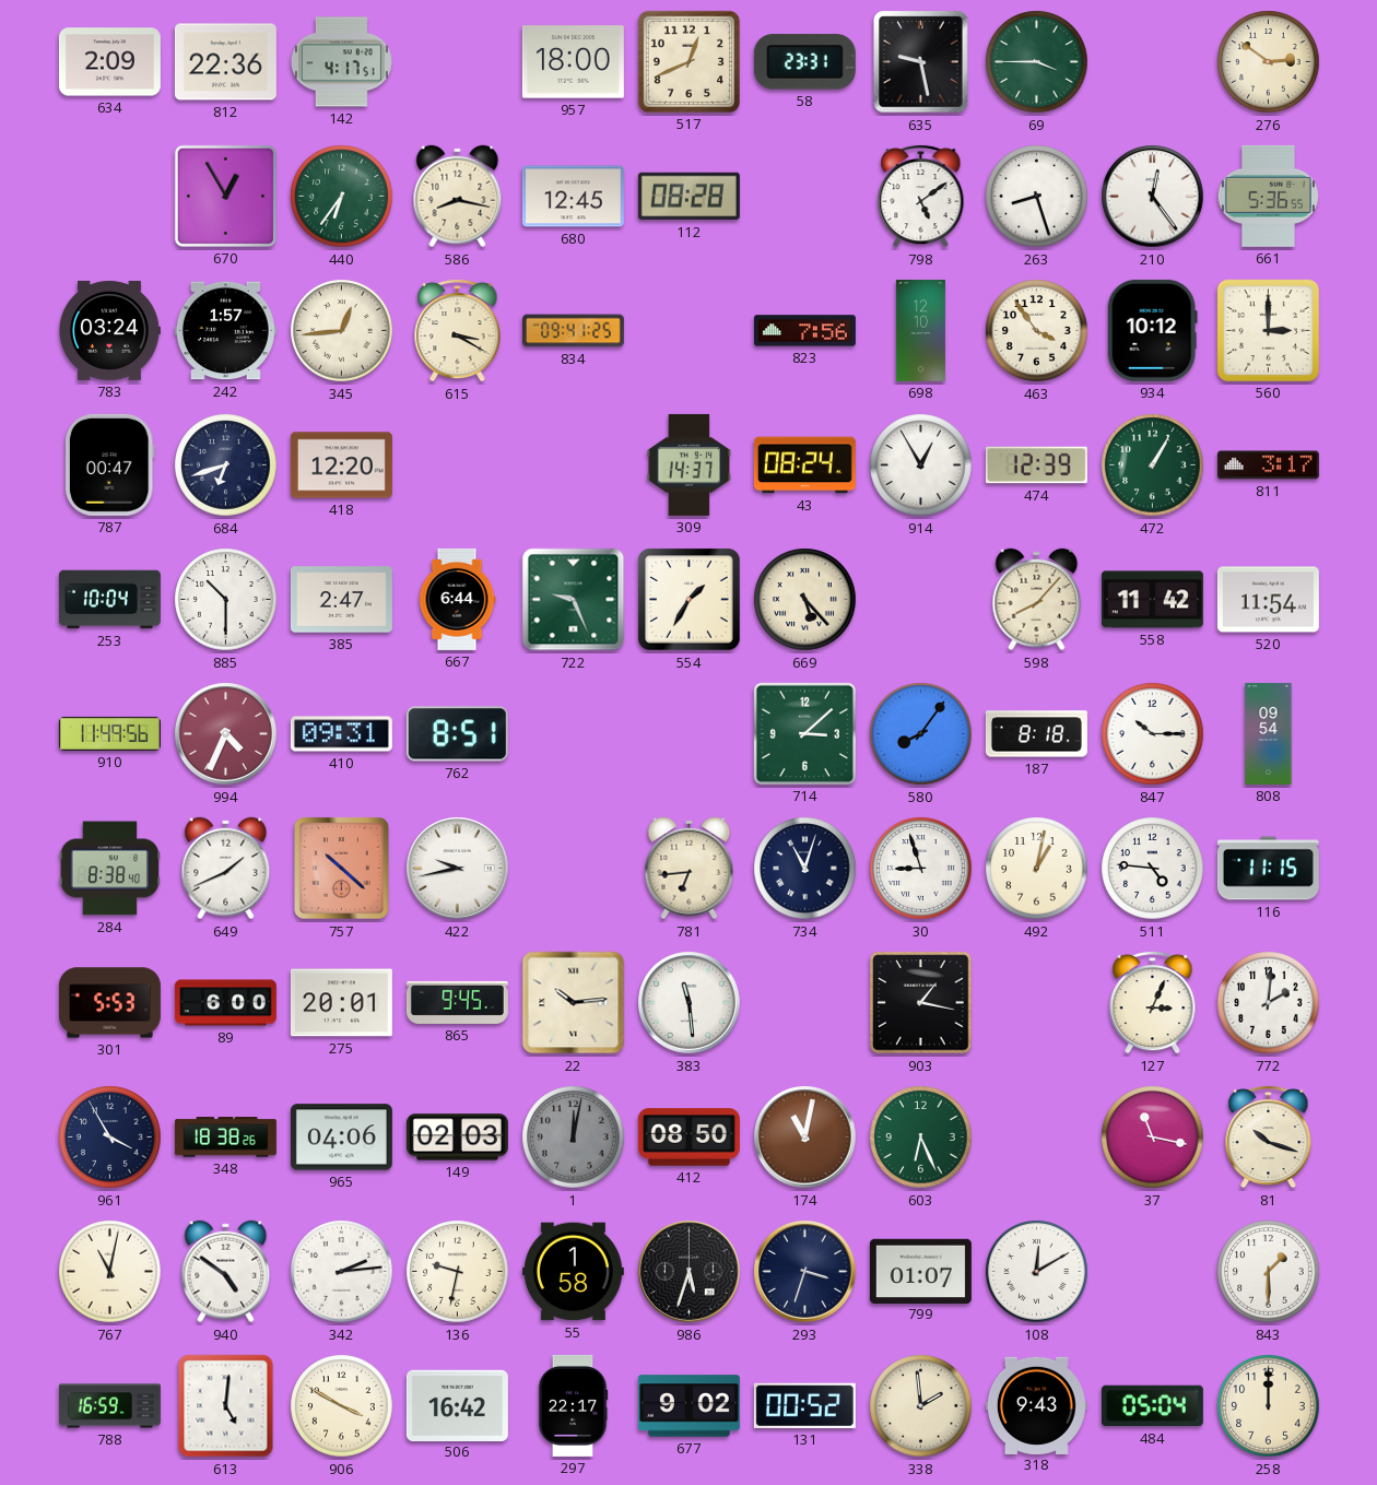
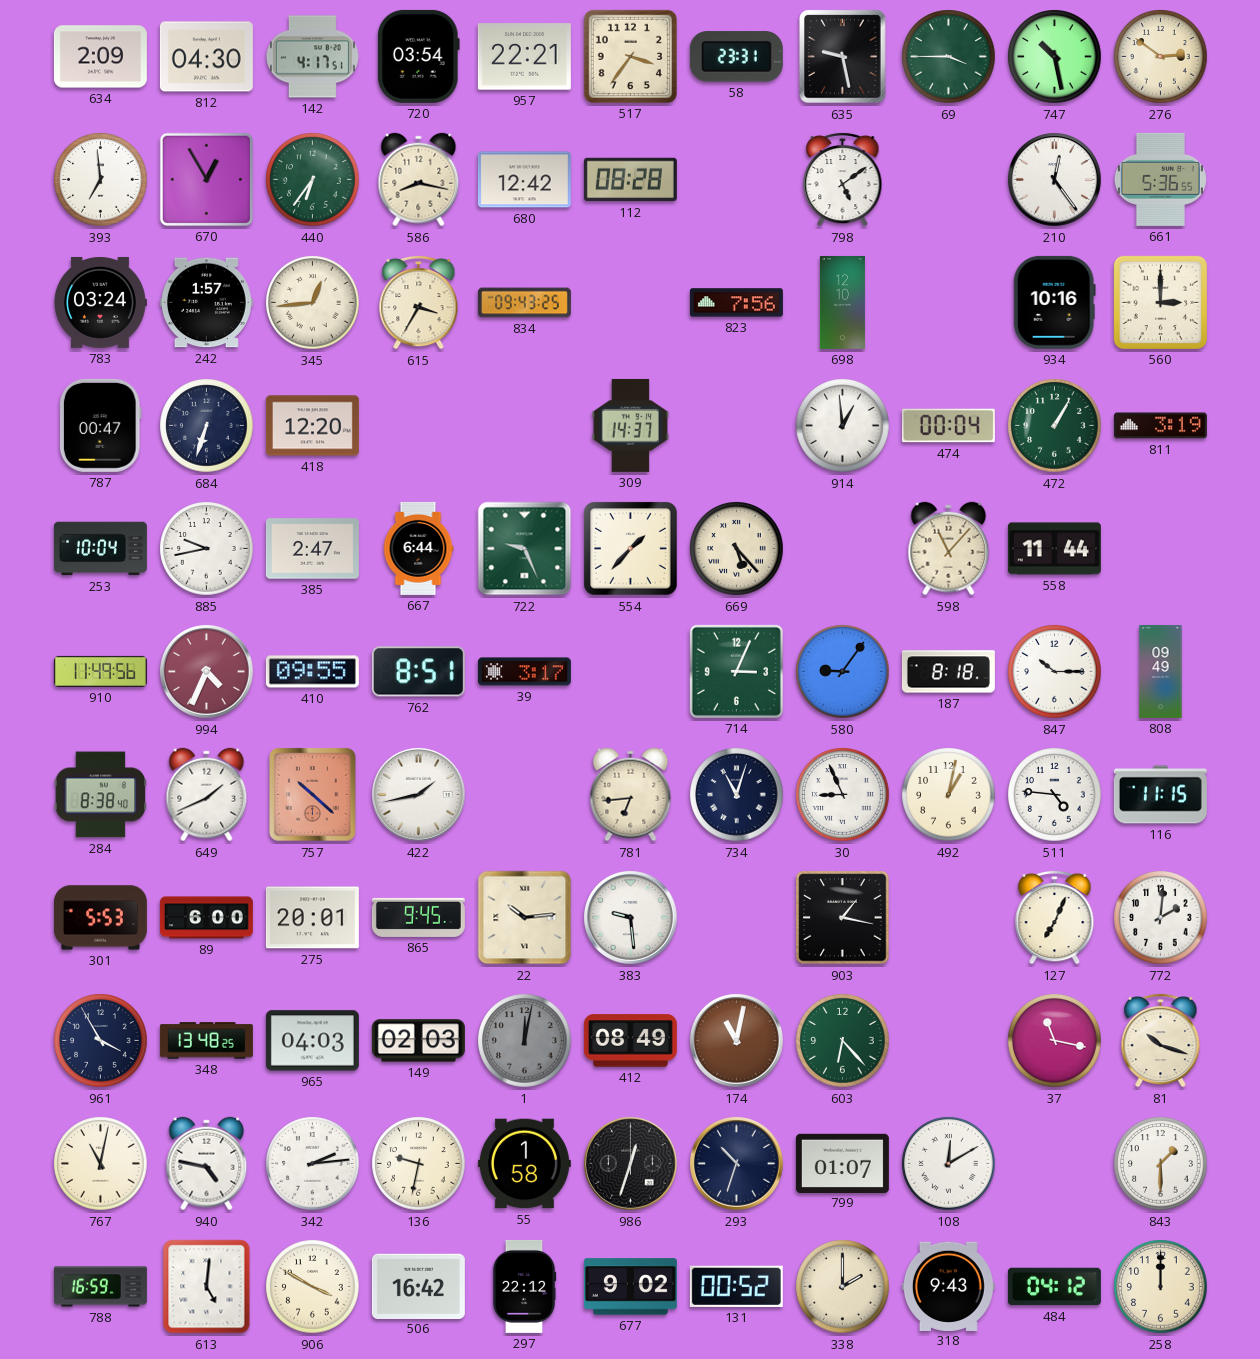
812: 22:36 -> 04:30 (206, 57)
720: none -> 03:54 (418, 56)
957: 18:00 -> 22:21 (524, 57)
517: 12:41 -> 3:36 (630, 56)
747: none -> 10:28 (1055, 57)
393: none -> 6:59 (101, 180)
680: 12:45 -> 12:42 (524, 180)
263: 8:27 -> none (1037, 197)
615: 3:20 -> 3:35 (419, 302)
834: 09:41 -> 09:43 (524, 303)
463: 3:54 -> none (1037, 331)
934: 10:12 -> 10:16 (1054, 302)
684: 6:42 -> 6:33 (207, 426)
43: 08:24 -> none (804, 465)
914: 12:55 -> 12:59 (843, 426)
474: 12:39 -> 00:04 (948, 426)
811: 3:17 -> 3:19 (1160, 426)
885: 10:30 -> 9:43 (207, 549)
554: 1:35 -> 1:37 (631, 549)
598: 8:07 -> 11:07 (949, 549)
558: 11:42 -> 11:44 (1054, 549)
520: 11:54 -> none (1268, 600)
410: 09:31 -> 09:55 (312, 672)
39: none -> 3:17 (524, 672)
714: 3:08 -> 3:04 (736, 671)
580: 8:06 -> 9:06 (843, 672)
808: 09:54 -> 09:49 (1161, 671)
422: 9:43 -> 1:43 (419, 795)
30: 8:57 -> 8:56 (843, 795)
383: 11:29 -> 9:29 (631, 918)
127: 3:04 -> 7:04 (1055, 917)
348: 18:38 -> 13:48 (206, 1041)
965: 04:06 -> 04:03 (312, 1041)
412: 08:50 -> 08:49 (630, 1041)
603: 6:26 -> 6:23 (843, 1041)
940: 4:51 -> 4:47 (207, 1164)
986: 5:33 -> 12:33 (631, 1164)
293: 3:33 -> 10:33 (737, 1164)
297: 22:17 -> 22:12 (524, 1286)
338: 1:59 -> 2:00 (843, 1287)
484: 05:04 -> 04:12 (1054, 1287)
